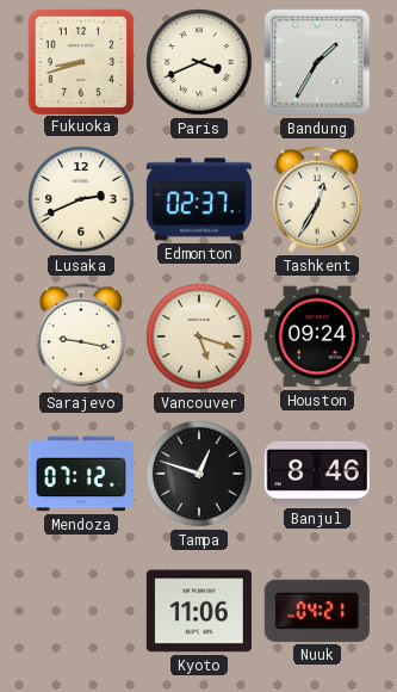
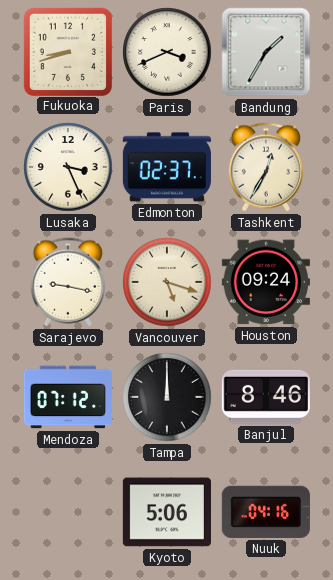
Lusaka: 2:41 -> 3:26 (68, 167)
Tampa: 12:48 -> 12:00 (167, 397)
Kyoto: 11:06 -> 5:06 (167, 512)
Nuuk: 04:21 -> 04:16 (266, 512)
